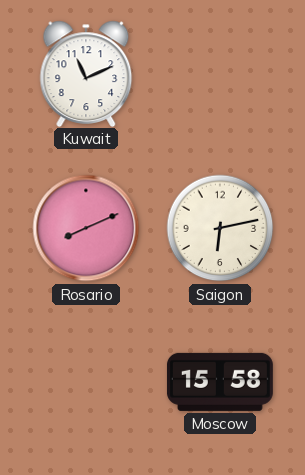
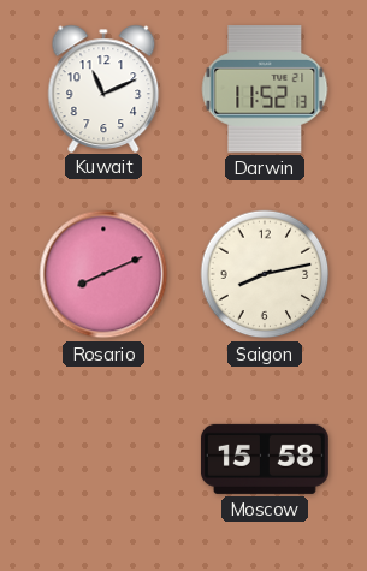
Darwin: none -> 11:52 (265, 89)
Saigon: 6:13 -> 8:13 (265, 274)
